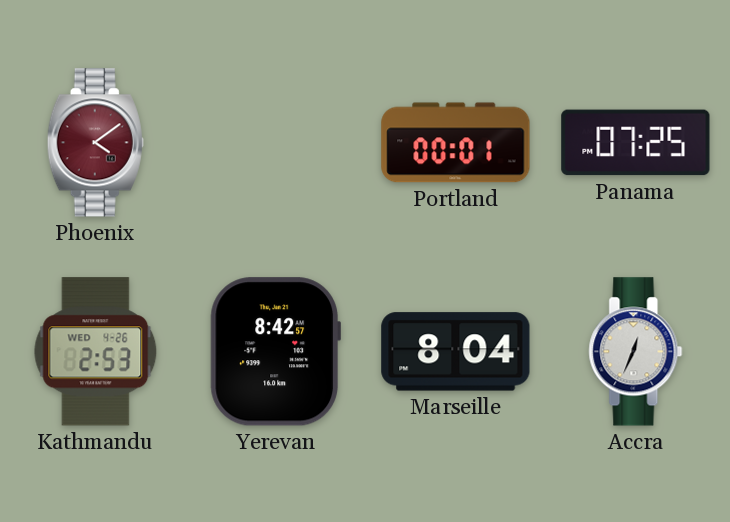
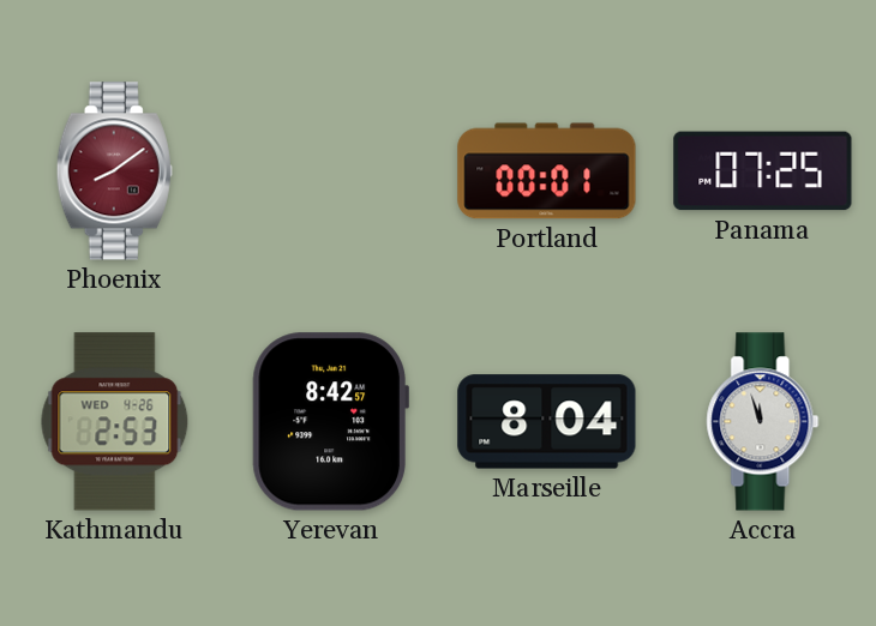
Phoenix: 4:09 -> 8:09 (114, 171)
Accra: 12:34 -> 11:57 (763, 422)
